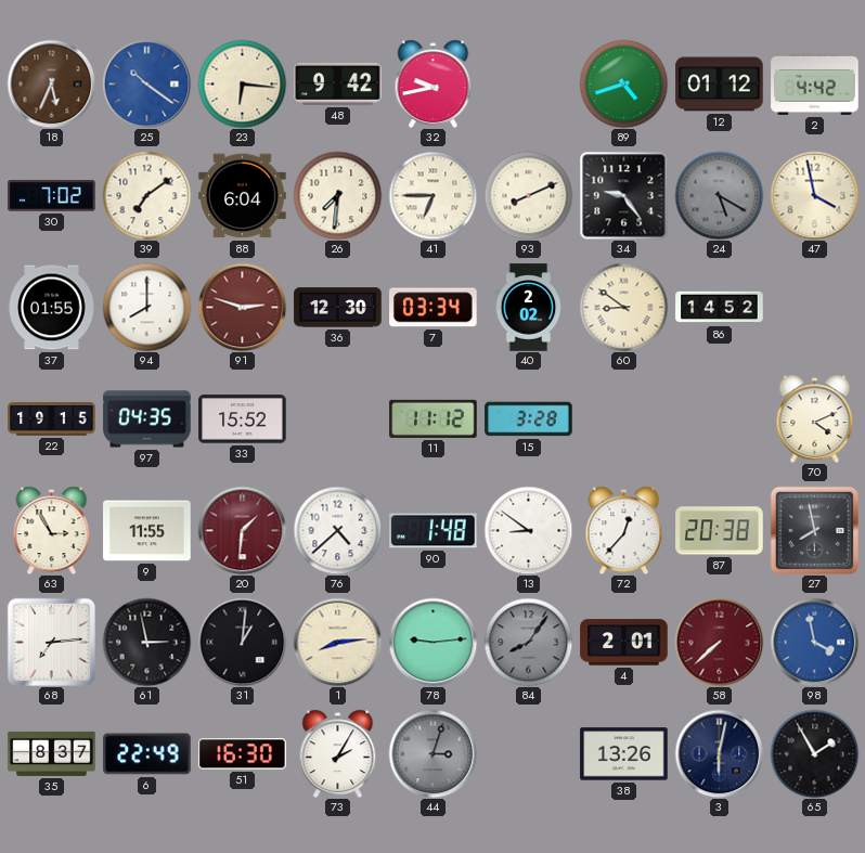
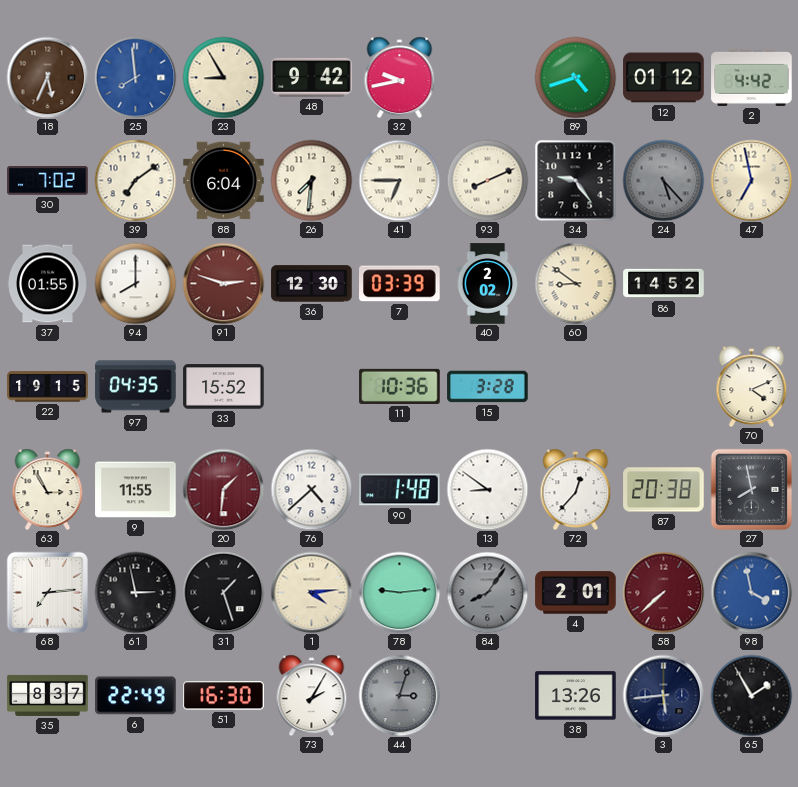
25: 10:21 -> 7:59 (135, 77)
23: 6:16 -> 8:55 (223, 77)
24: 5:20 -> 5:23 (663, 180)
47: 3:58 -> 6:58 (751, 180)
7: 03:34 -> 03:39 (400, 284)
11: 11:12 -> 10:36 (400, 386)
31: 1:01 -> 1:27 (223, 592)
1: 8:14 -> 4:14 (311, 592)
3: 6:02 -> 5:44 (663, 695)
